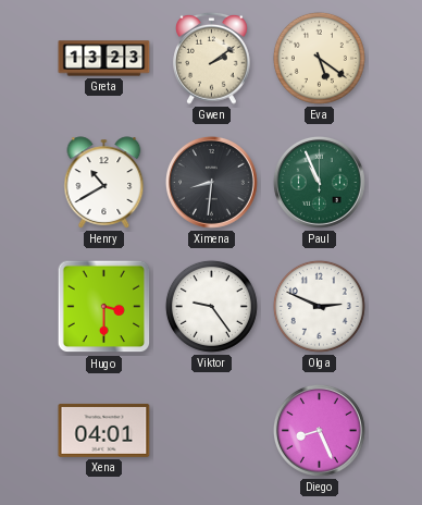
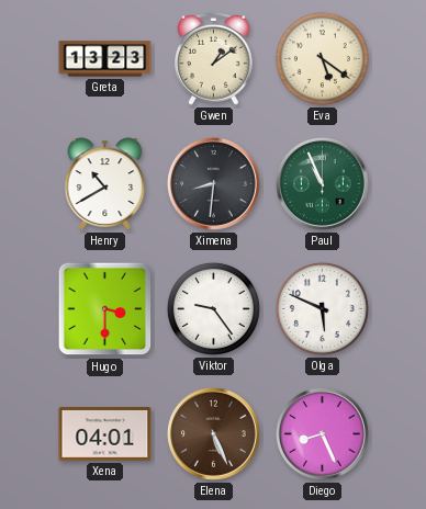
Gwen: 2:09 -> 1:09 (214, 58)
Olga: 2:49 -> 5:49 (322, 308)
Elena: none -> 5:26 (213, 433)
